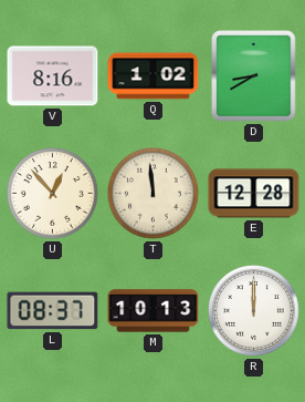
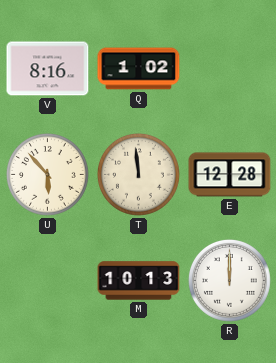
D: 8:40 -> none (254, 76)
U: 12:53 -> 5:53 (47, 174)
L: 08:37 -> none (53, 311)
